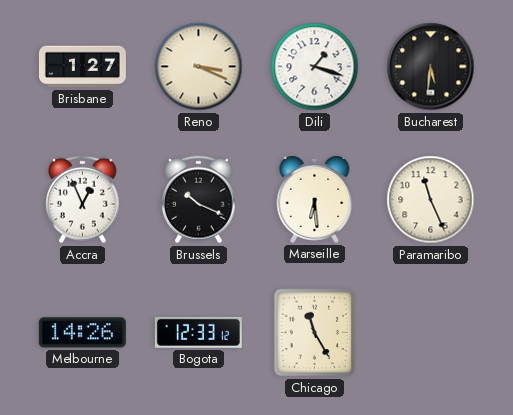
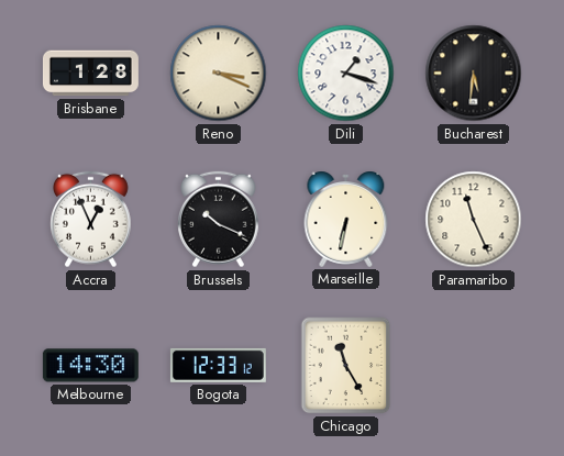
Brisbane: 1:27 -> 1:28 (90, 74)
Marseille: 6:29 -> 6:32 (346, 219)
Melbourne: 14:26 -> 14:30 (90, 366)
